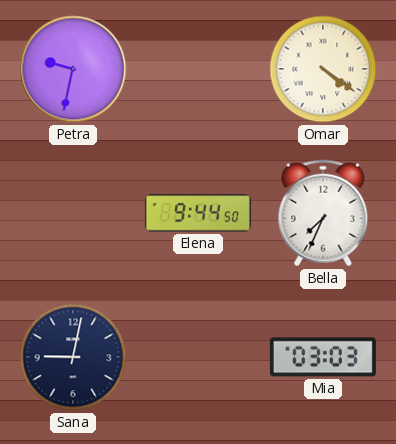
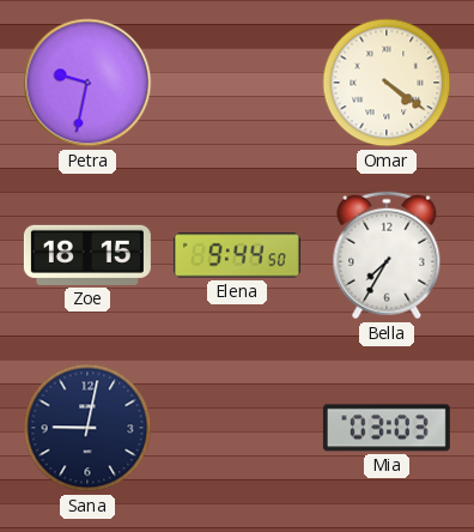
Zoe: none -> 18:15 (87, 255)
Bella: 7:34 -> 7:35 (387, 255)
